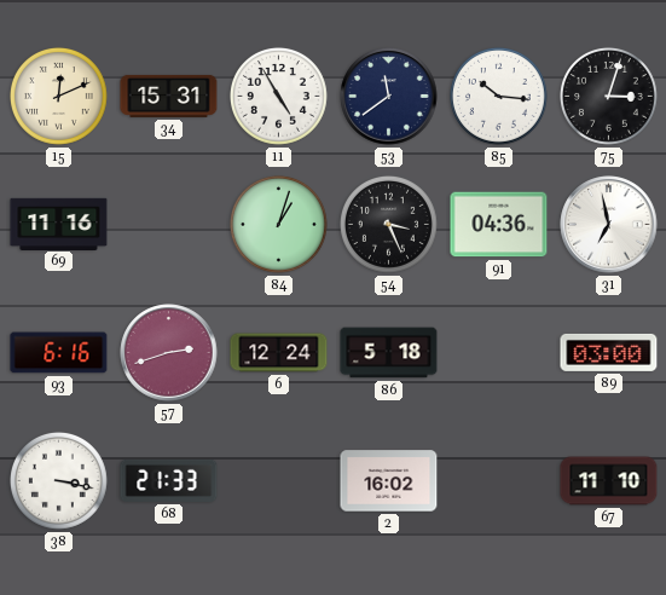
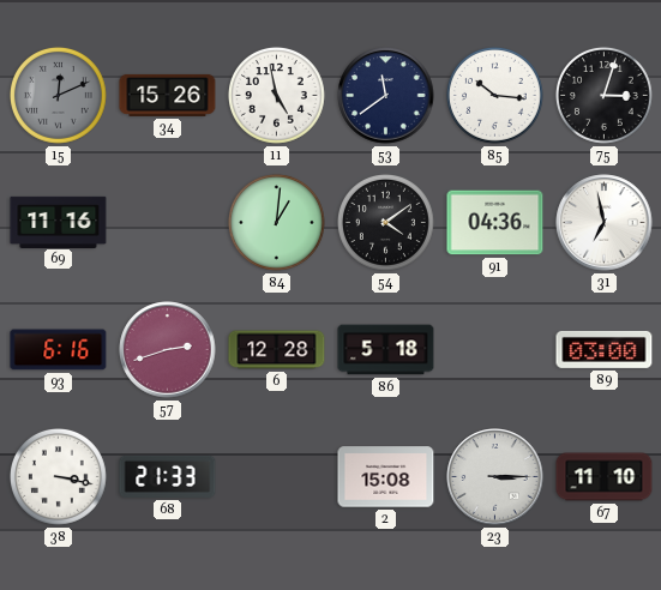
15 dial: cream -> grey (58, 95)
34: 15:31 -> 15:26 (168, 95)
11: 4:55 -> 4:58 (276, 95)
84: 1:03 -> 1:01 (276, 222)
54: 3:26 -> 4:09 (385, 222)
6: 12:24 -> 12:28 (277, 350)
2: 16:02 -> 15:08 (386, 477)
23: none -> 3:15 (495, 477)
